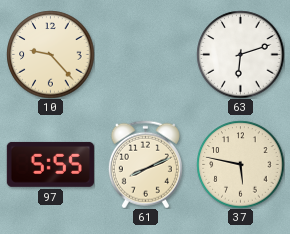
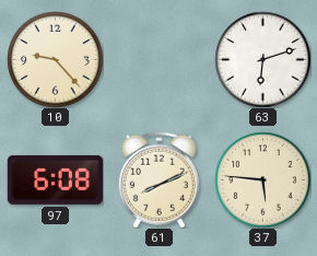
97: 5:55 -> 6:08 (55, 179)
37: 5:47 -> 5:46 (262, 179)
